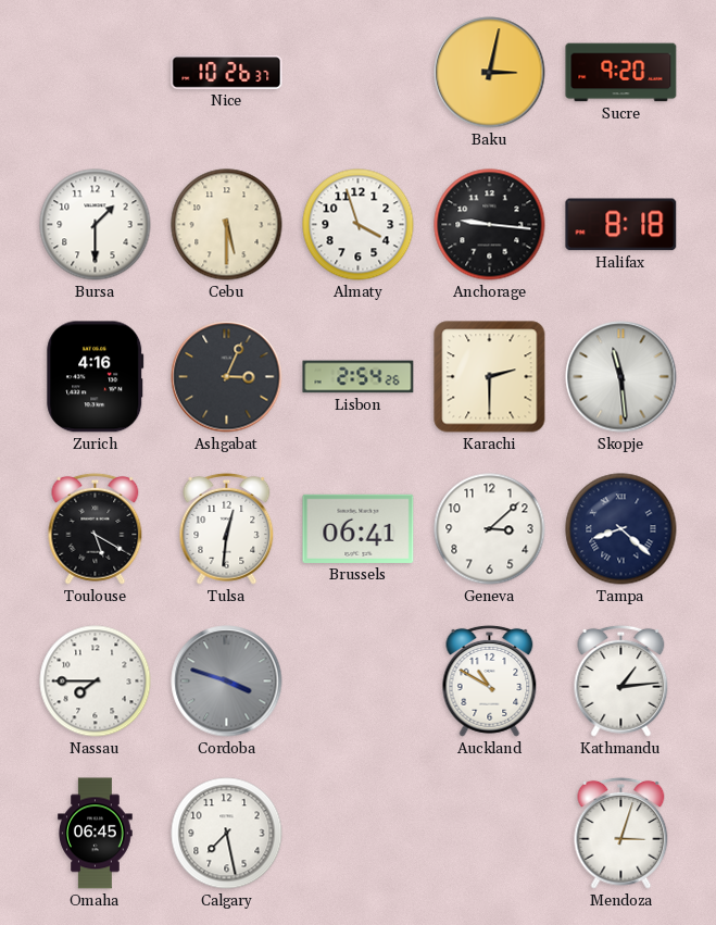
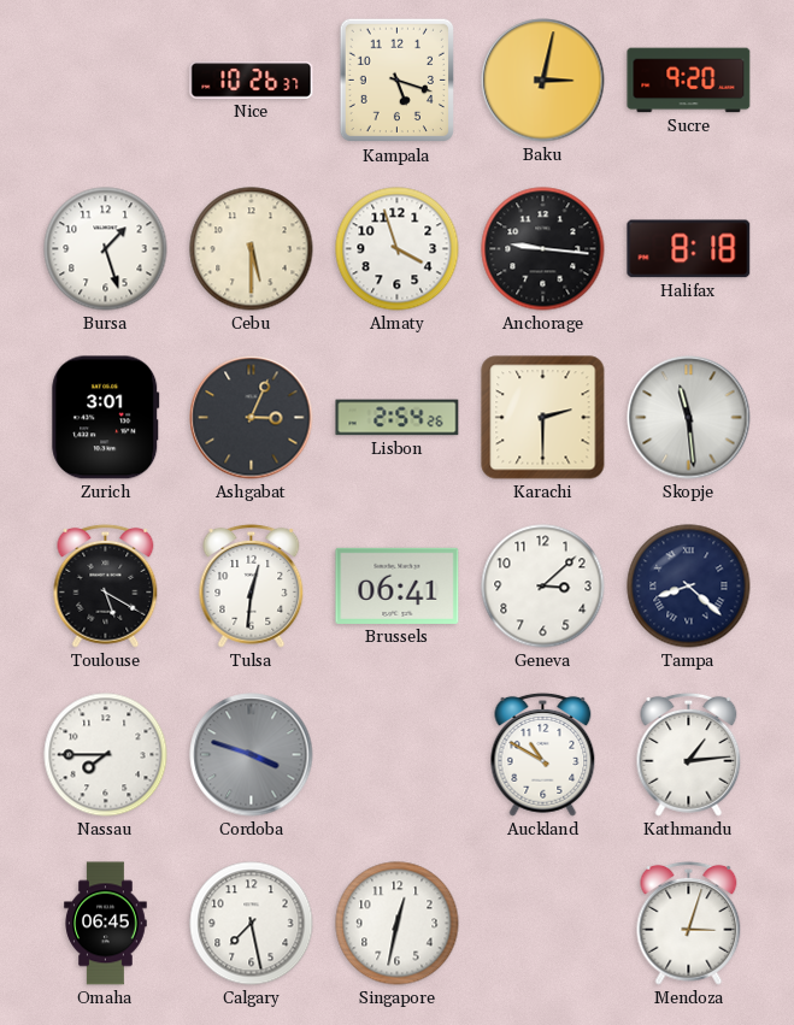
Kampala: none -> 5:18 (396, 81)
Bursa: 1:30 -> 1:27 (106, 249)
Zurich: 4:16 -> 3:01 (106, 418)
Singapore: none -> 12:32 (398, 924)
